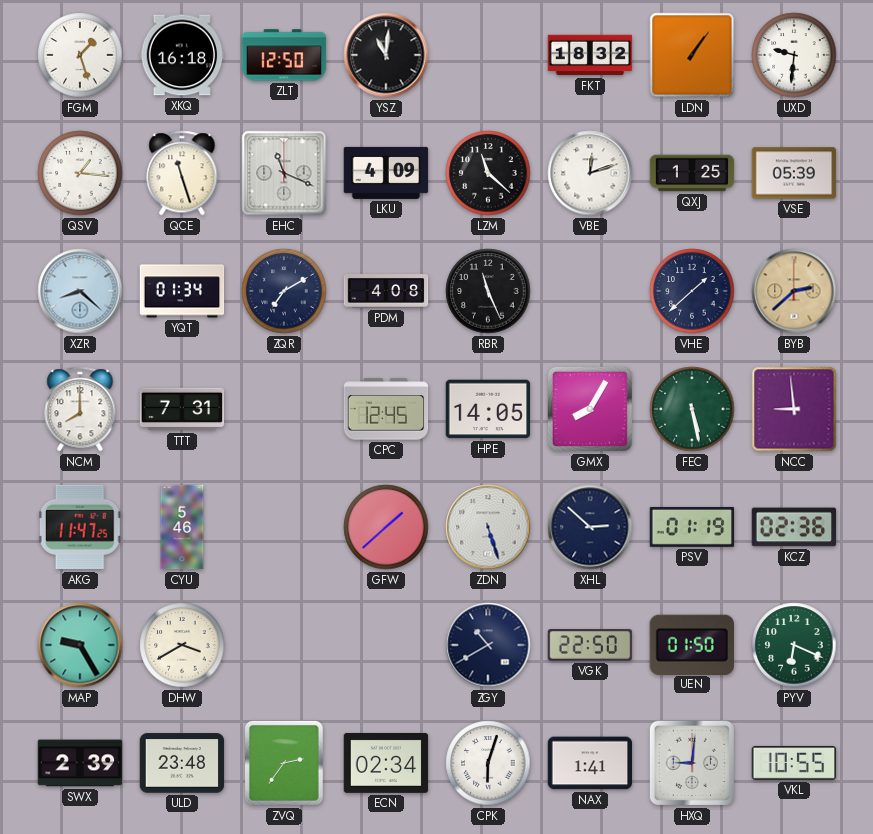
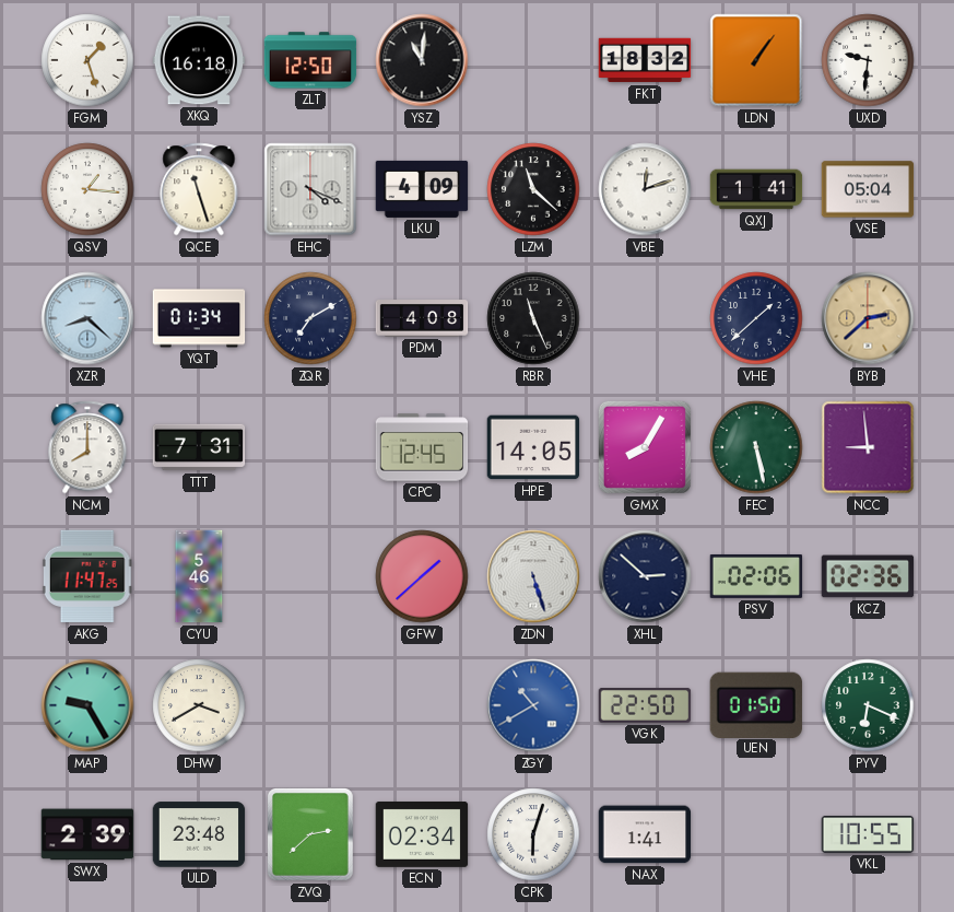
EHC: 11:19 -> 4:19 (310, 189)
QXJ: 1:25 -> 1:41 (756, 189)
VSE: 05:39 -> 05:04 (868, 189)
PSV: 01:19 -> 02:06 (756, 576)
ZGY dial: navy -> blue (533, 705)
ZVQ: 2:36 -> 2:38 (310, 835)
HXQ: 9:01 -> none (692, 763)
